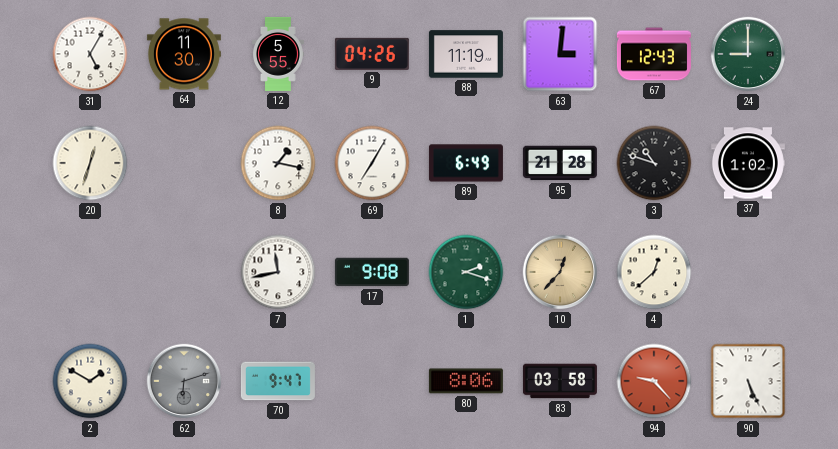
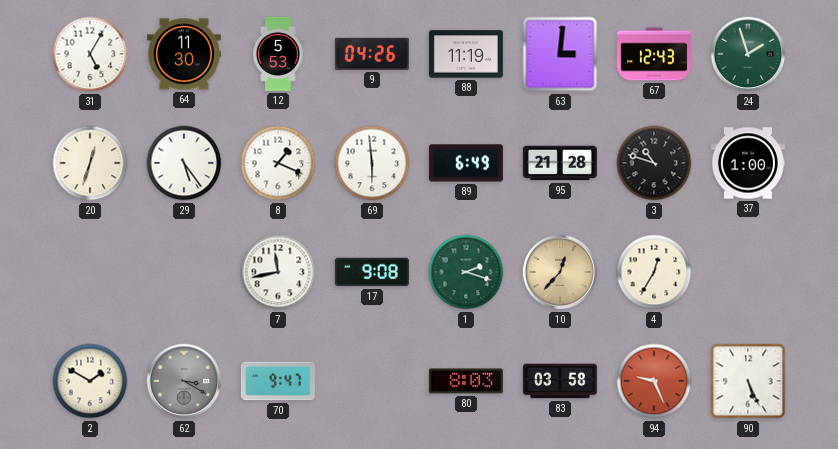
12: 5:55 -> 5:53 (279, 54)
24: 9:00 -> 1:57 (748, 54)
29: none -> 5:24 (184, 163)
8: 1:17 -> 1:19 (278, 163)
69: 7:05 -> 5:59 (372, 163)
37: 1:02 -> 1:00 (748, 163)
4: 12:38 -> 12:35 (654, 272)
62: 6:12 -> 3:20 (184, 381)
80: 8:06 -> 8:03 (466, 381)
94: 9:23 -> 9:26 (654, 381)
